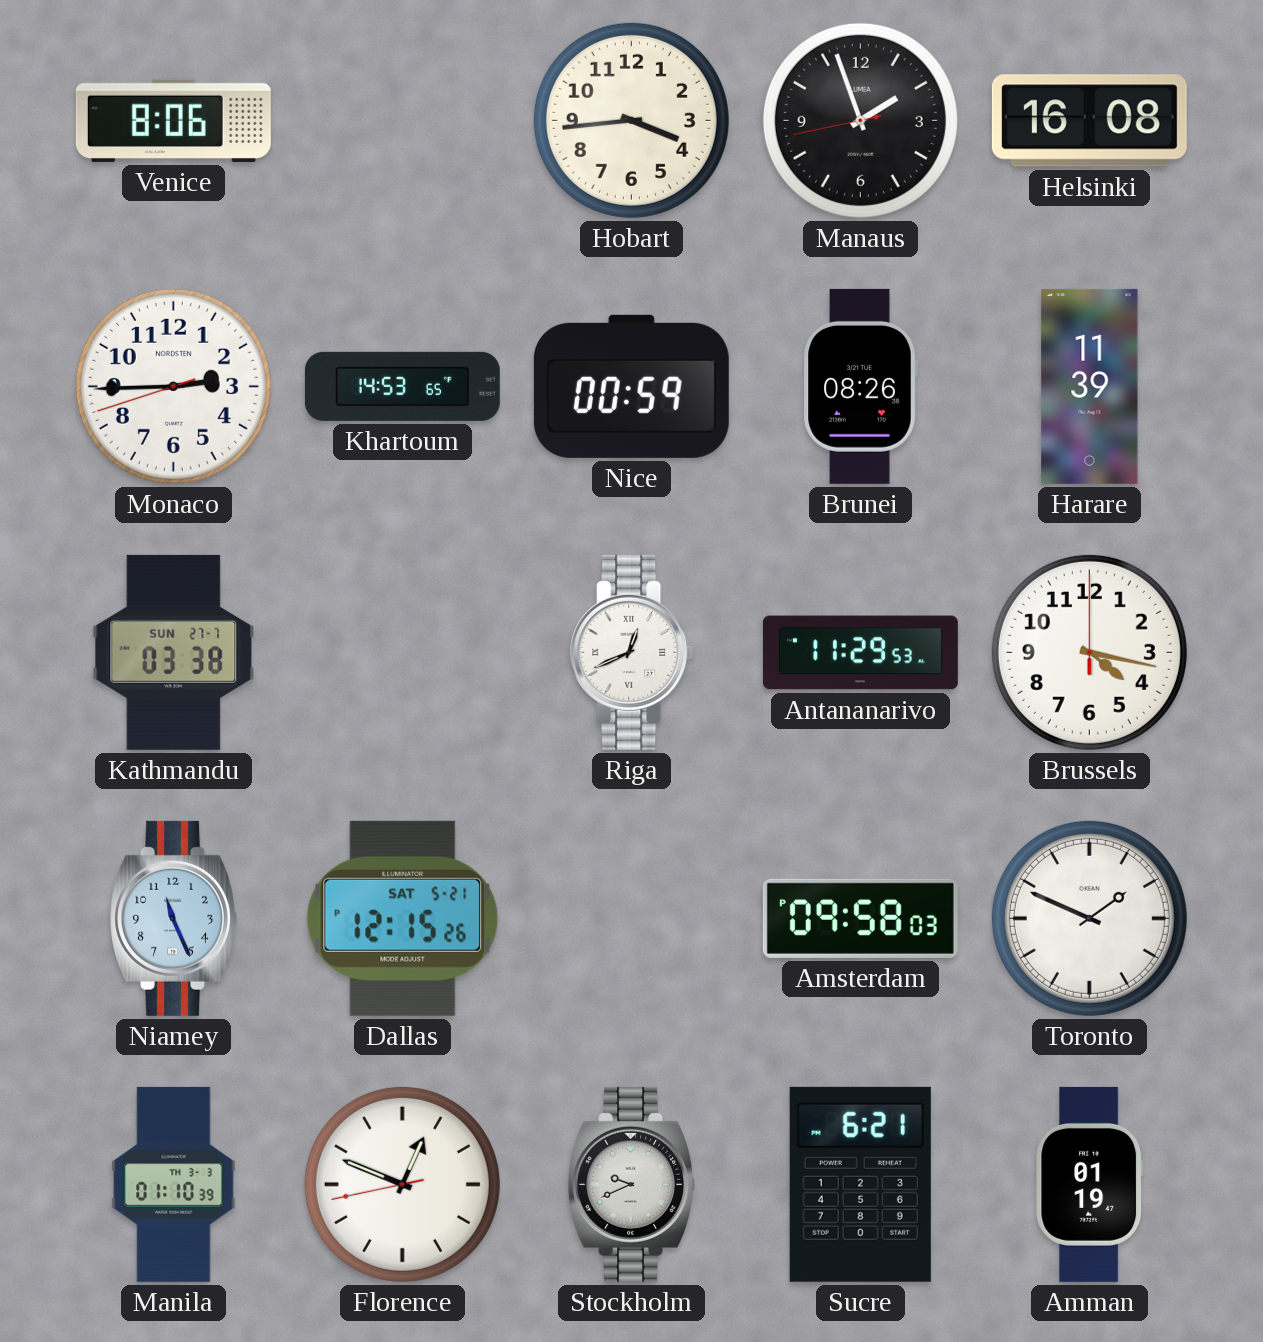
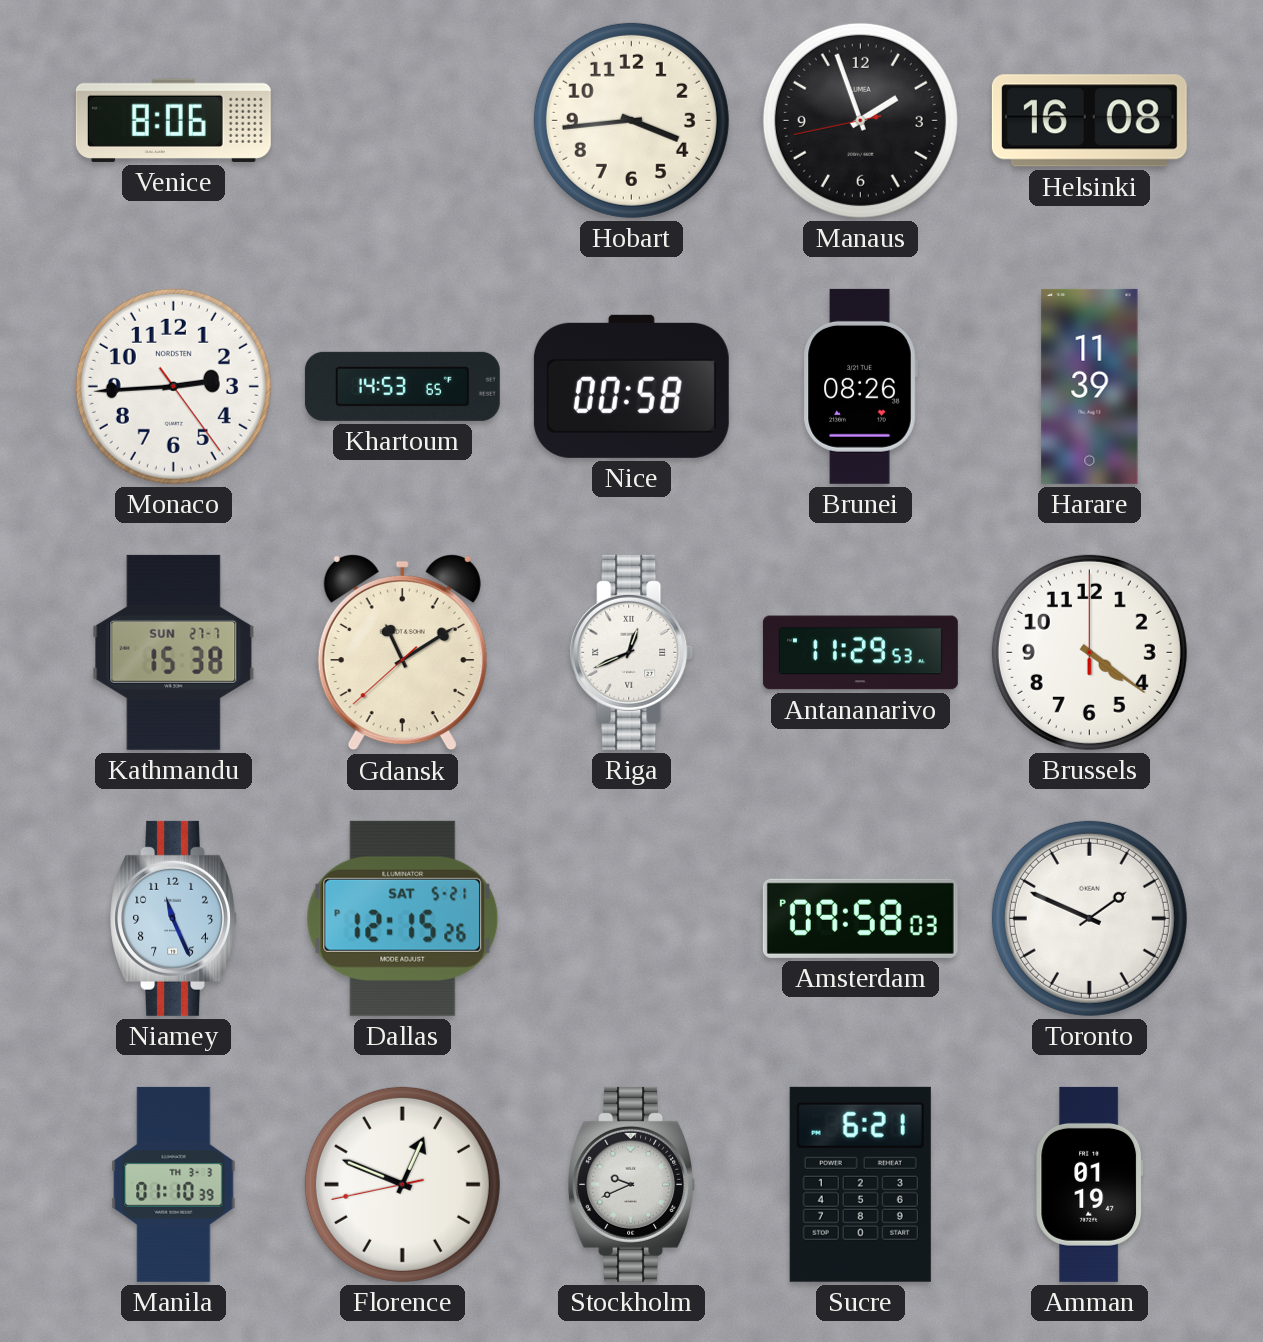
Monaco: 2:44:42 -> 2:44:24 (173, 386)
Nice: 00:59 -> 00:58 (631, 386)
Kathmandu: 03:38 -> 15:38 (174, 652)
Gdansk: none -> 11:09 (402, 652)
Brussels: 4:17 -> 4:21 (1089, 652)
